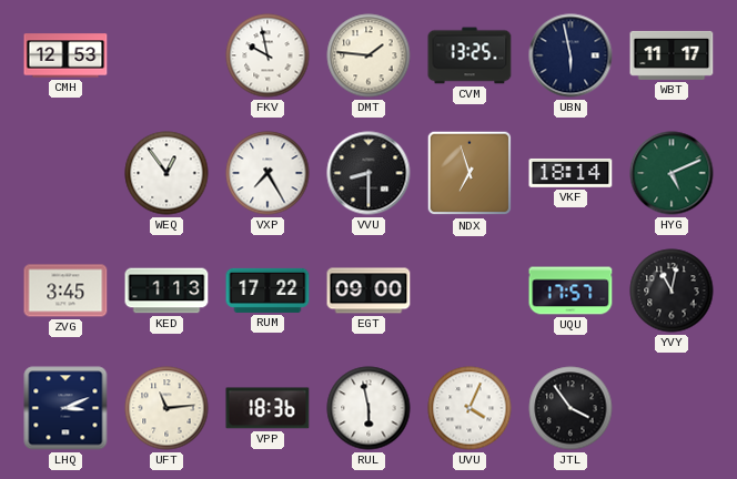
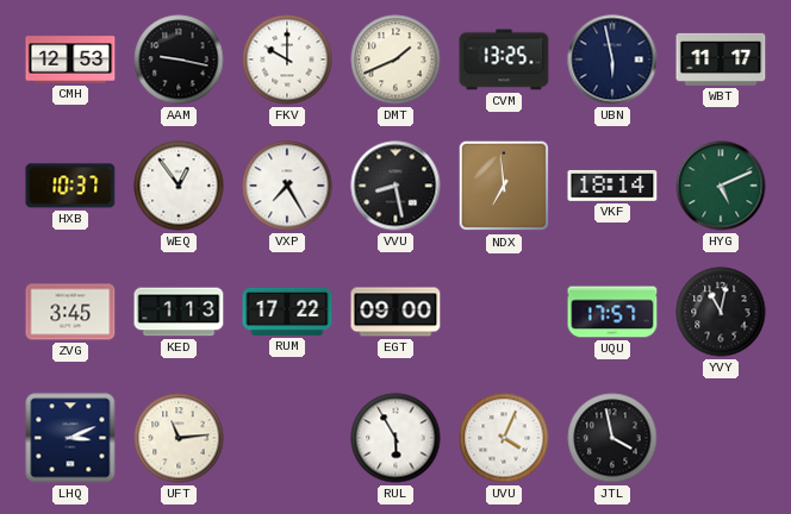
AAM: none -> 9:17 (179, 59)
FKV: 9:58 -> 10:00 (287, 59)
DMT: 1:46 -> 1:41 (395, 59)
HXB: none -> 10:37 (70, 186)
VVU: 8:30 -> 8:28 (395, 186)
NDX: 6:57 -> 6:59 (504, 186)
VPP: 18:36 -> none (267, 408)
RUL: 5:58 -> 5:55 (395, 438)
JTL: 3:54 -> 3:58 (612, 438)
